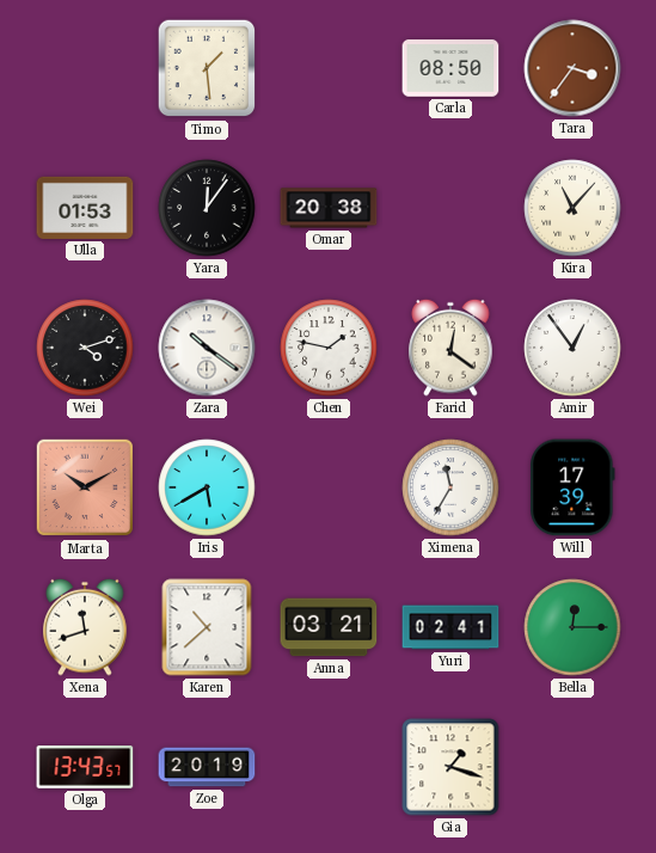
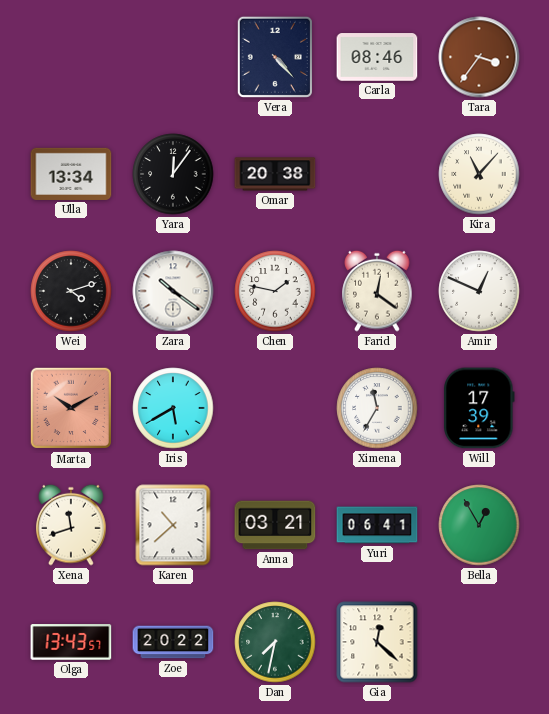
Timo: 1:29 -> none (207, 68)
Vera: none -> 4:23 (275, 57)
Carla: 08:50 -> 08:46 (377, 57)
Ulla: 01:53 -> 13:34 (71, 174)
Amir: 12:54 -> 12:49 (479, 291)
Yuri: 02:41 -> 06:41 (377, 525)
Bella: 12:15 -> 12:55 (479, 525)
Zoe: 20:19 -> 20:22 (173, 642)
Dan: none -> 7:32 (275, 642)
Gia: 1:18 -> 12:22 (377, 642)
